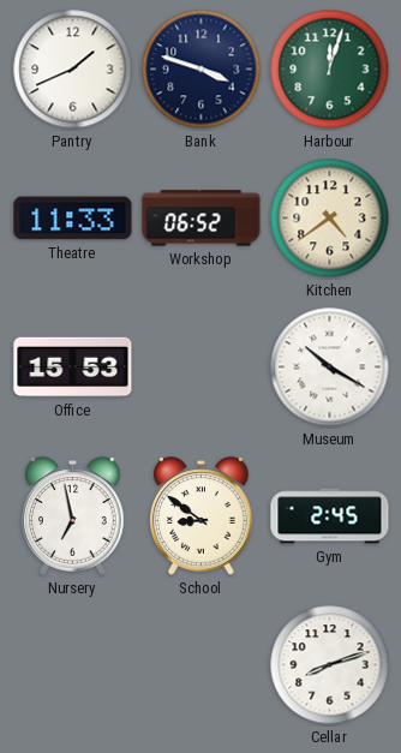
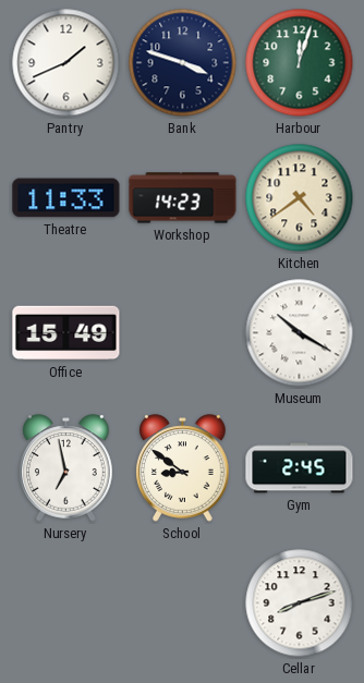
Workshop: 06:52 -> 14:23 (183, 198)
Office: 15:53 -> 15:49 (66, 333)
